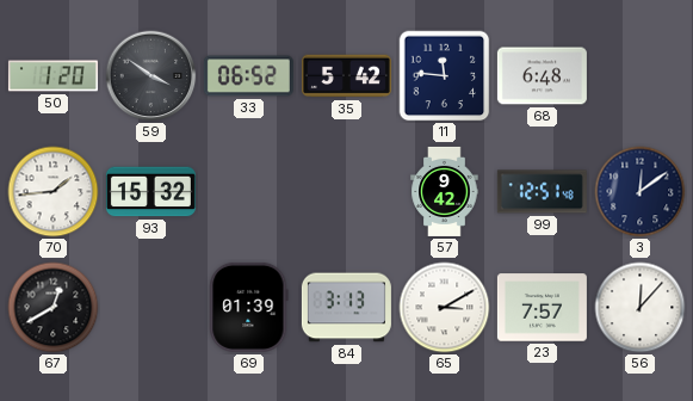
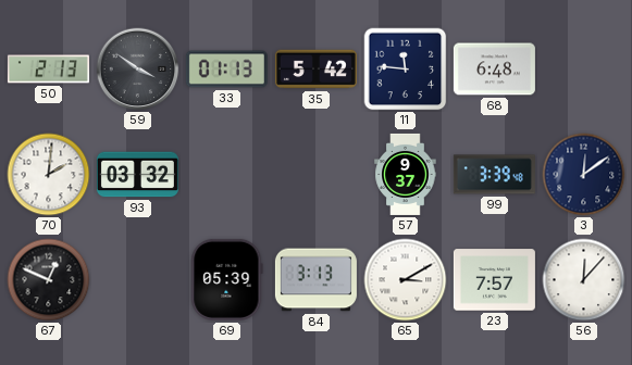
50: 1:20 -> 2:13 (48, 70)
33: 06:52 -> 01:13 (226, 70)
70: 1:44 -> 2:01 (49, 175)
93: 15:32 -> 03:32 (137, 175)
57: 9:42 -> 9:37 (406, 174)
99: 12:51 -> 3:39 (494, 175)
67: 12:40 -> 12:49 (49, 280)
69: 01:39 -> 05:39 (227, 279)
